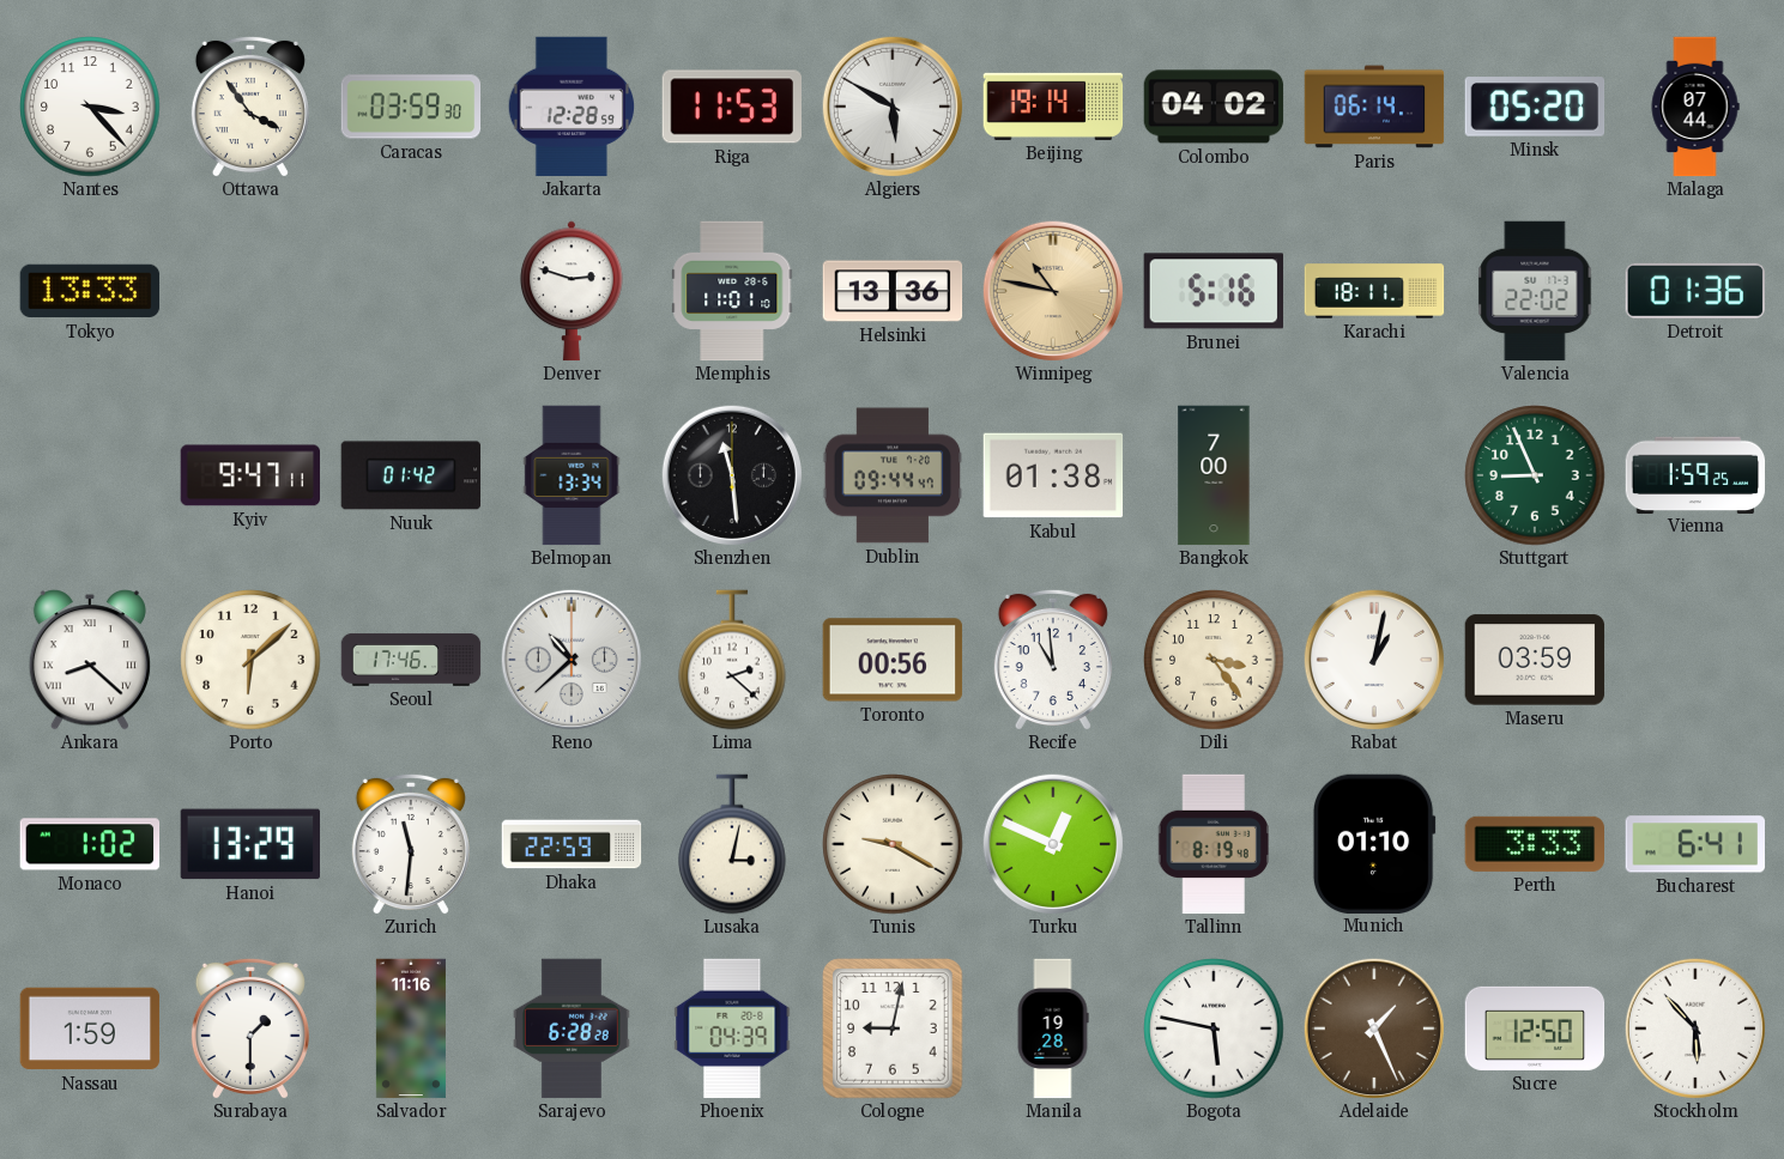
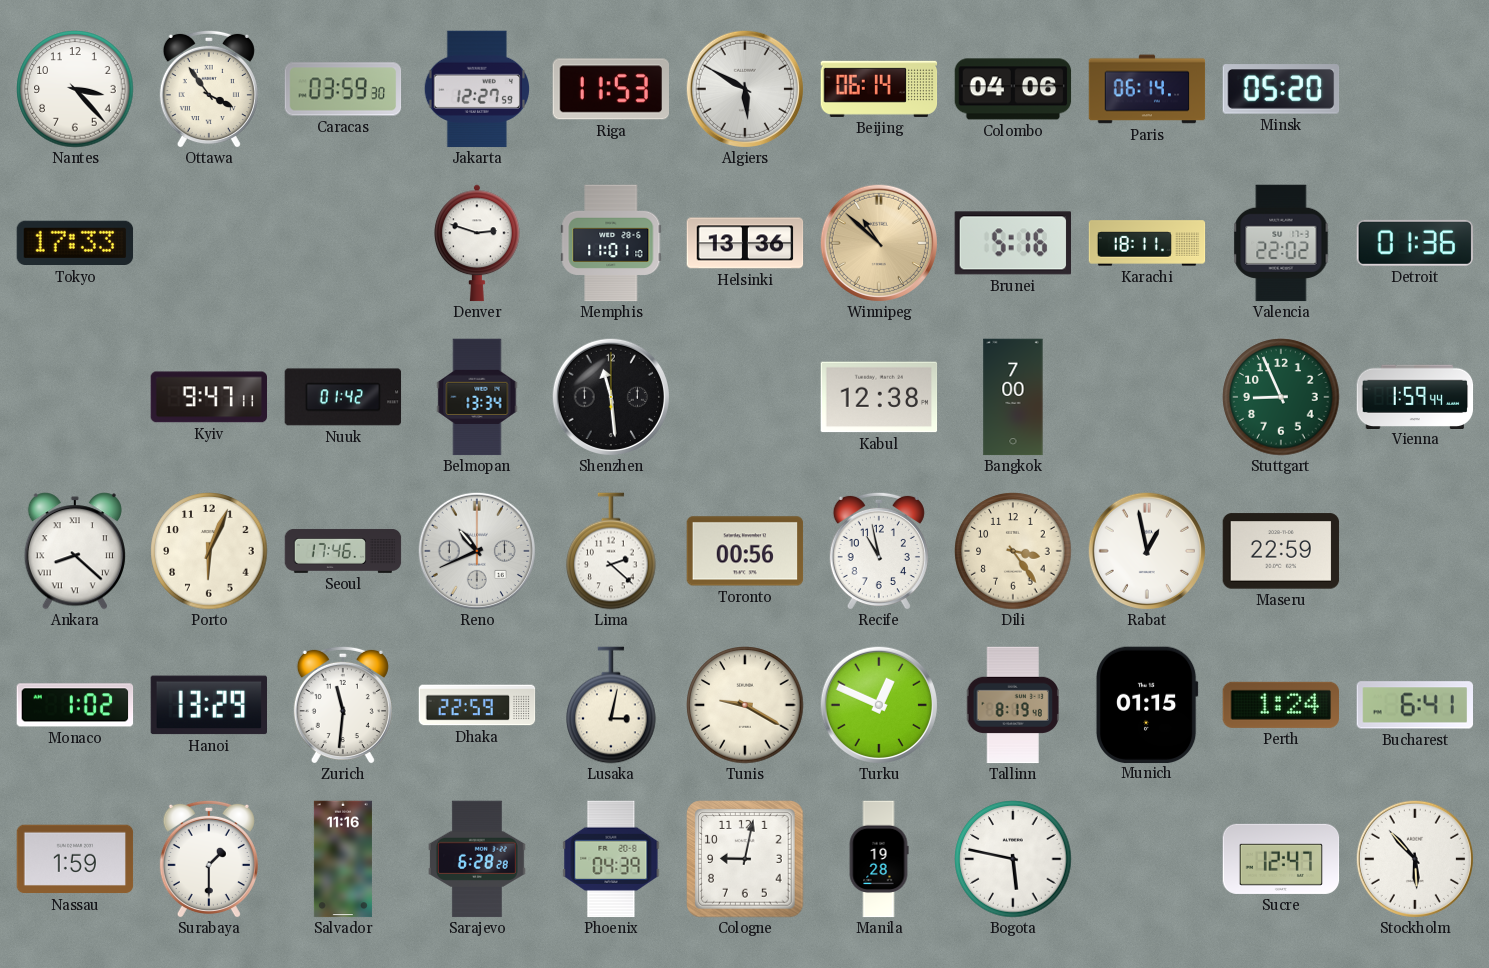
Jakarta: 12:28 -> 12:27 (476, 89)
Beijing: 19:14 -> 06:14 (879, 89)
Colombo: 04:02 -> 04:06 (1013, 89)
Malaga: 07:44 -> none (1695, 107)
Tokyo: 13:33 -> 17:33 (75, 243)
Winnipeg: 10:47 -> 10:52 (879, 243)
Dublin: 09:44 -> none (893, 475)
Kabul: 01:38 -> 12:38 (879, 397)
Vienna: 1:59:25 -> 1:59:44 (1415, 396)
Porto: 6:08 -> 6:04 (209, 551)
Reno: 10:38 -> 10:41 (477, 551)
Recife: 10:59 -> 10:58 (879, 551)
Rabat: 1:02 -> 12:58 (1147, 551)
Maseru: 03:59 -> 22:59 (1281, 551)
Munich: 01:10 -> 01:15 (1147, 704)
Perth: 3:33 -> 1:24 (1281, 705)
Adelaide: 1:26 -> none (1374, 1028)
Sucre: 12:50 -> 12:47 (1281, 859)
